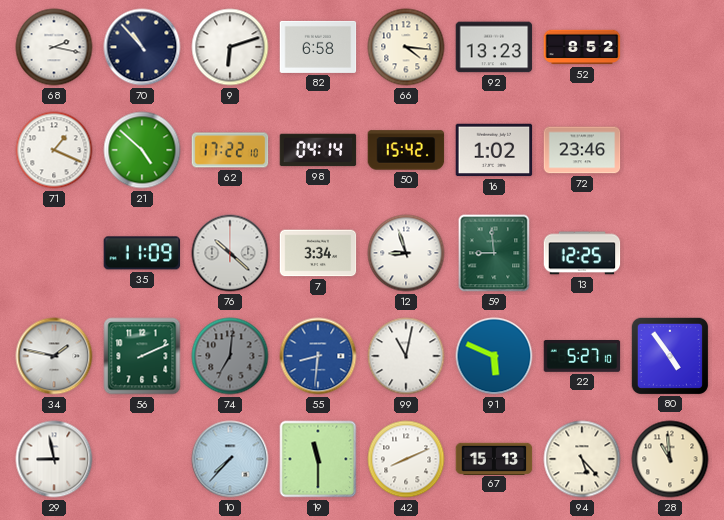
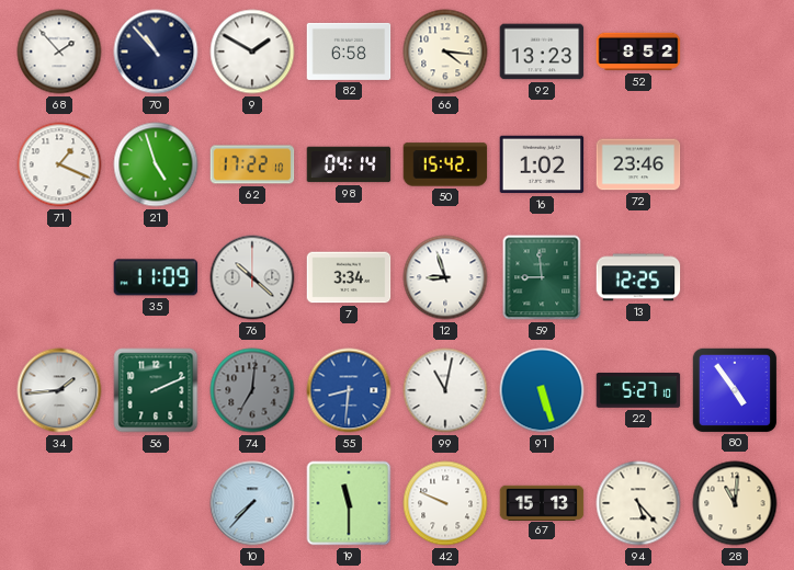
68: 2:17 -> 1:53 (59, 52)
9: 6:12 -> 1:50 (252, 52)
21: 4:52 -> 4:57 (156, 164)
34: 1:47 -> 1:44 (59, 390)
91: 5:49 -> 5:27 (542, 390)
29: 8:58 -> none (54, 459)
42: 8:11 -> 9:49 (445, 503)
28: 10:59 -> 11:01 (735, 503)
